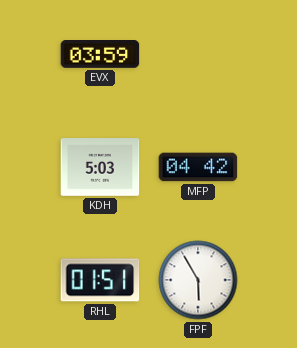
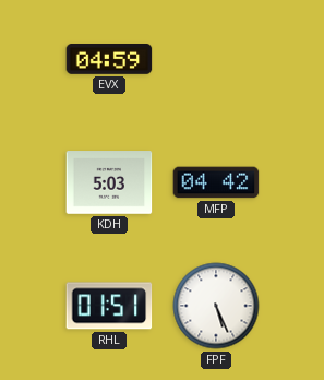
EVX: 03:59 -> 04:59 (109, 60)
FPF: 5:55 -> 5:26 (216, 306)
